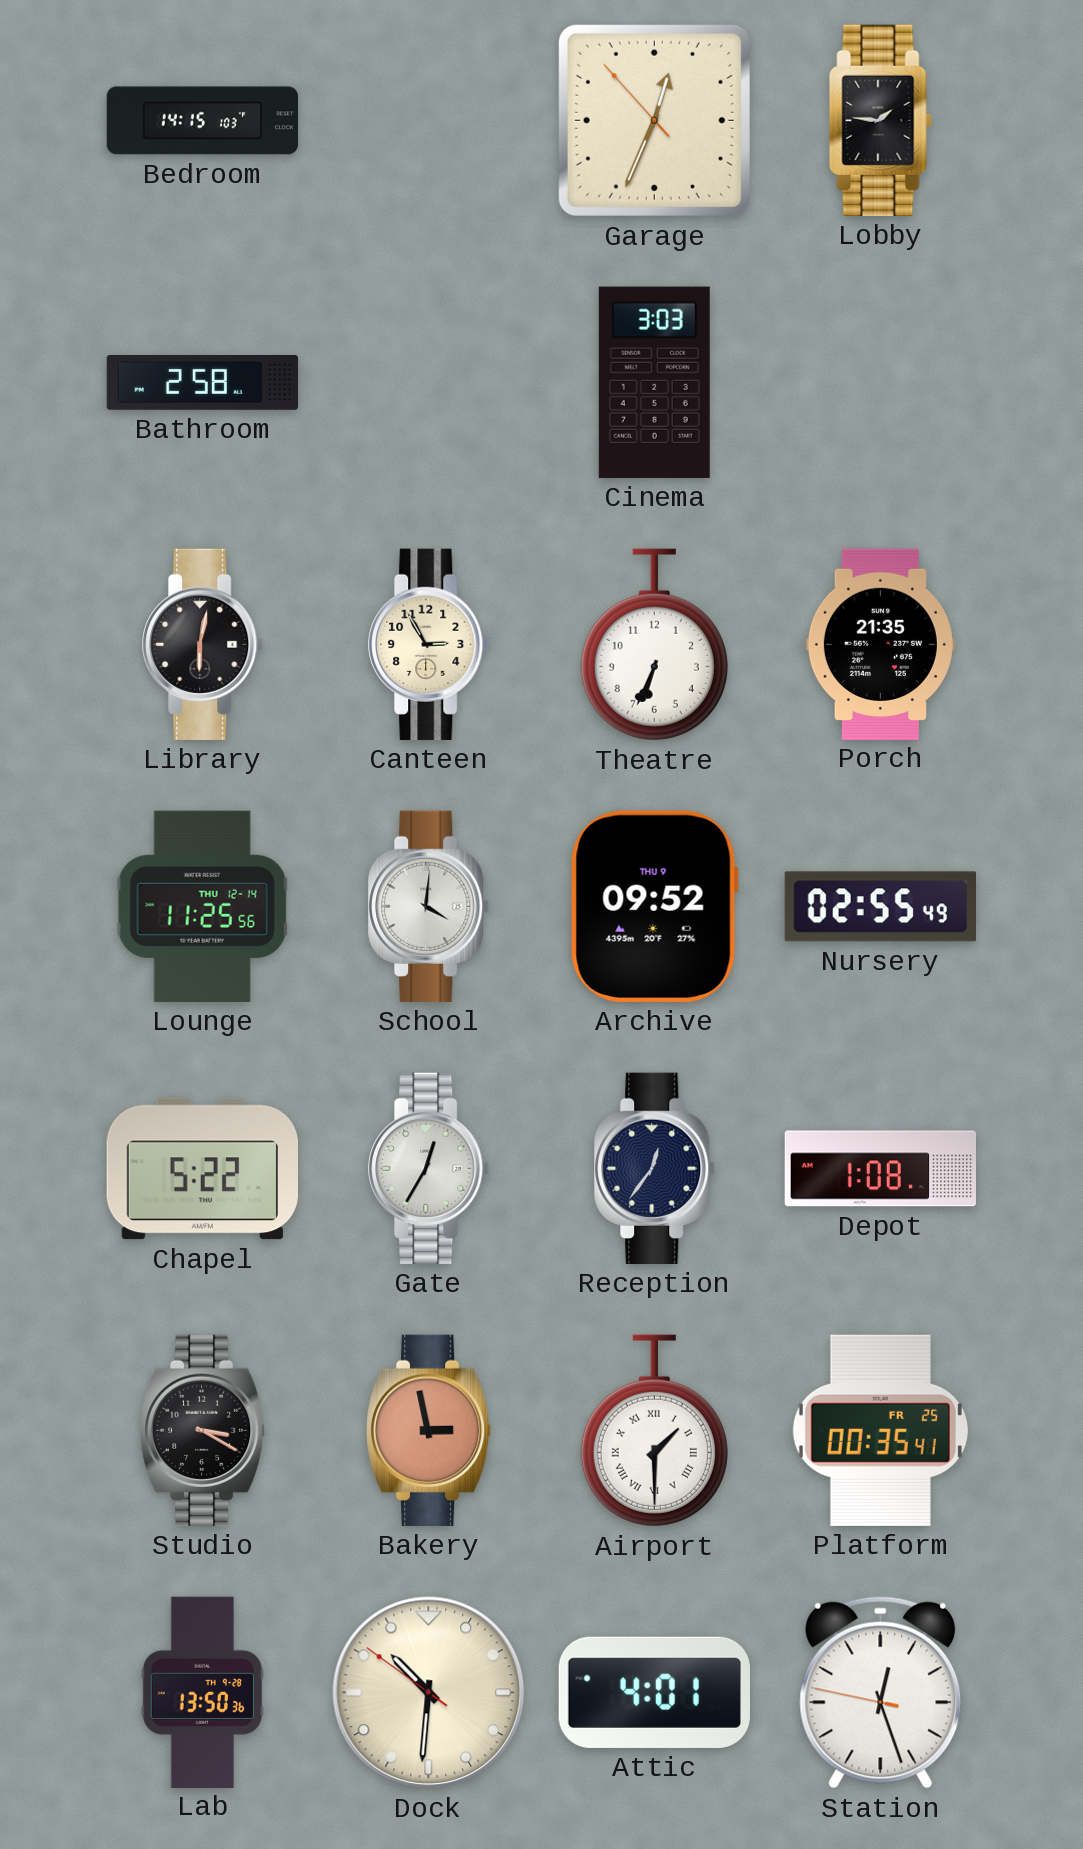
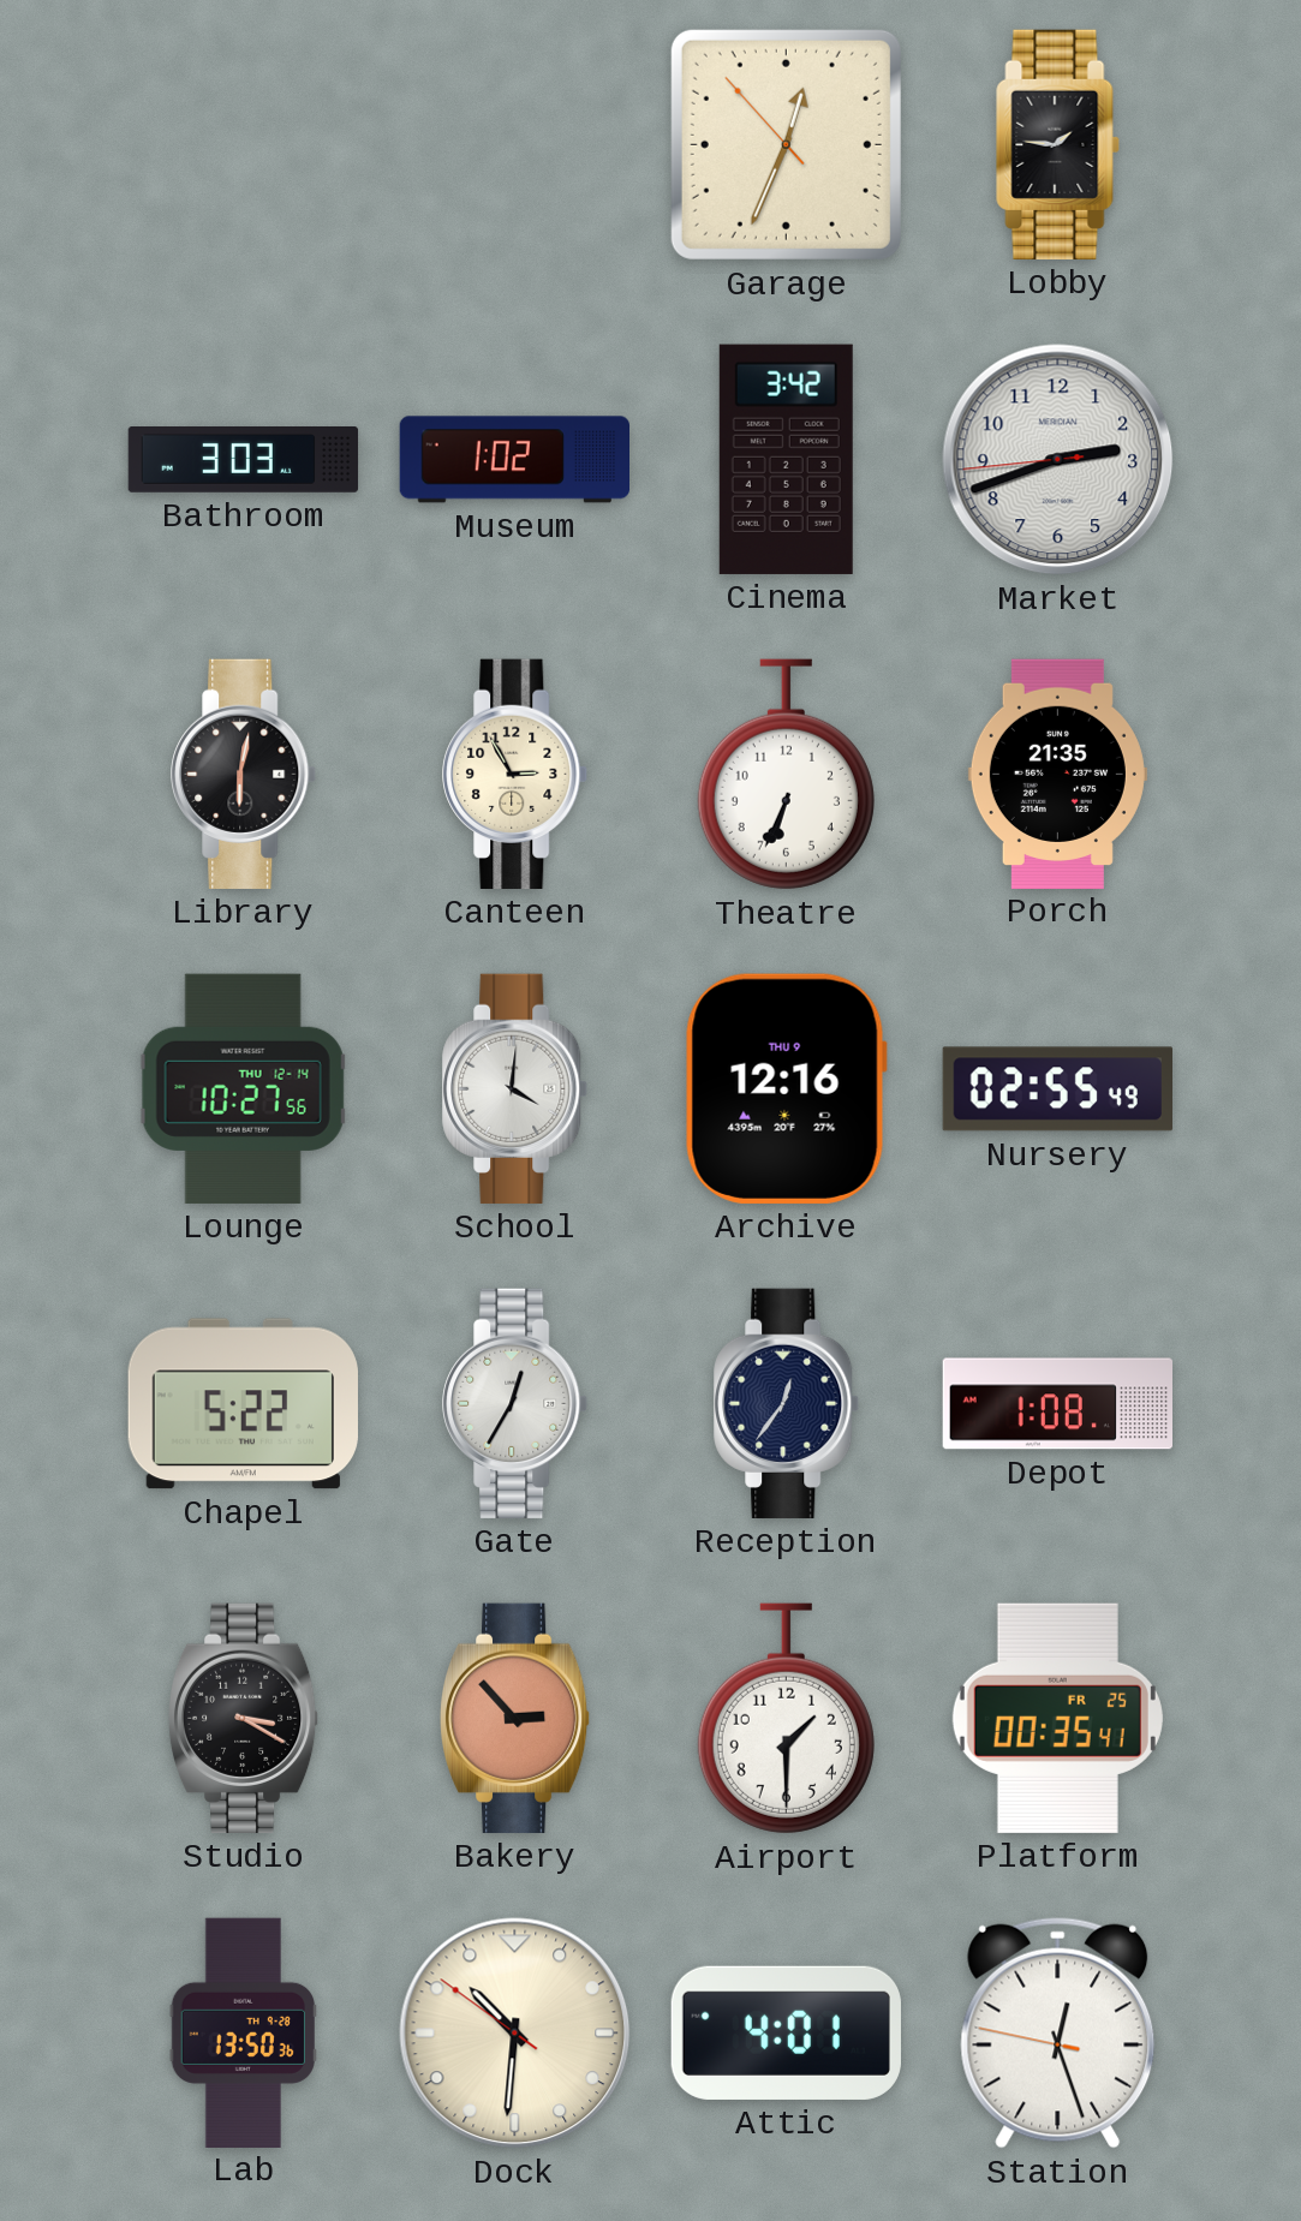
Bedroom: 14:15 -> none (203, 121)
Bathroom: 2:58 -> 3:03 (244, 460)
Museum: none -> 1:02 (514, 460)
Cinema: 3:03 -> 3:42 (786, 459)
Market: none -> 2:41 (1058, 460)
Lounge: 11:25 -> 10:27 (244, 1088)
Archive: 09:52 -> 12:16 (786, 1088)
Bakery: 2:58 -> 2:53 (515, 1718)
Airport numerals: Roman -> Arabic (786, 1719)
